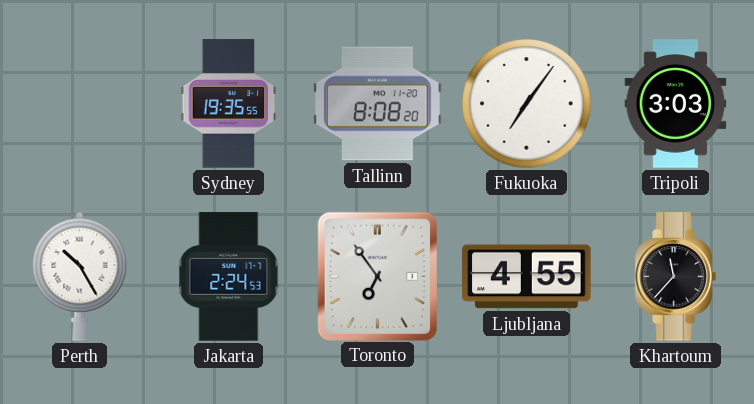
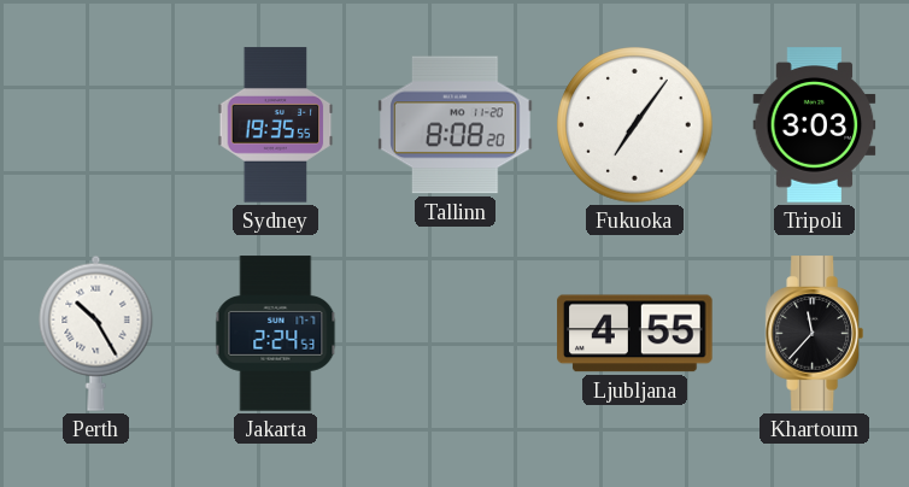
Toronto: 6:54 -> none (377, 276)
